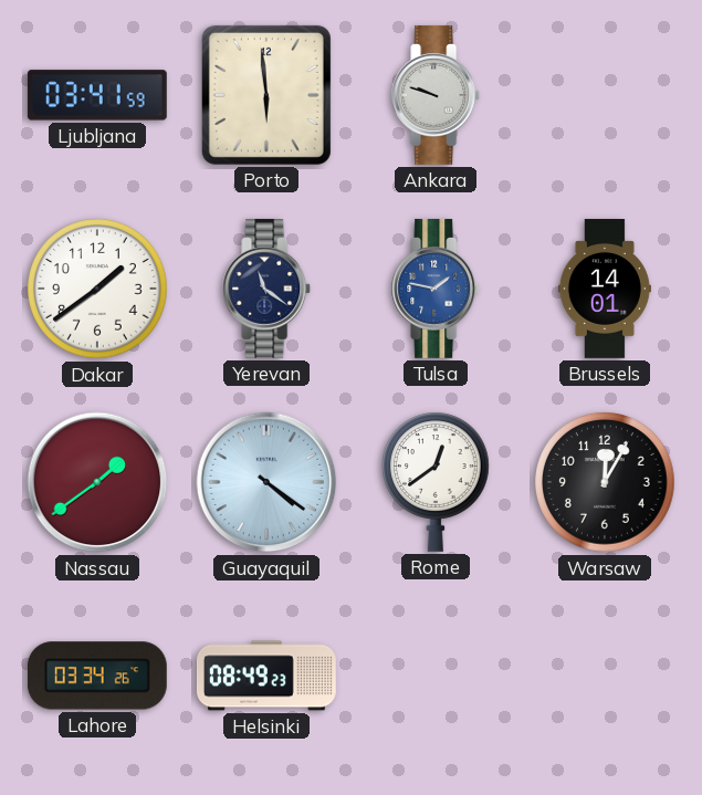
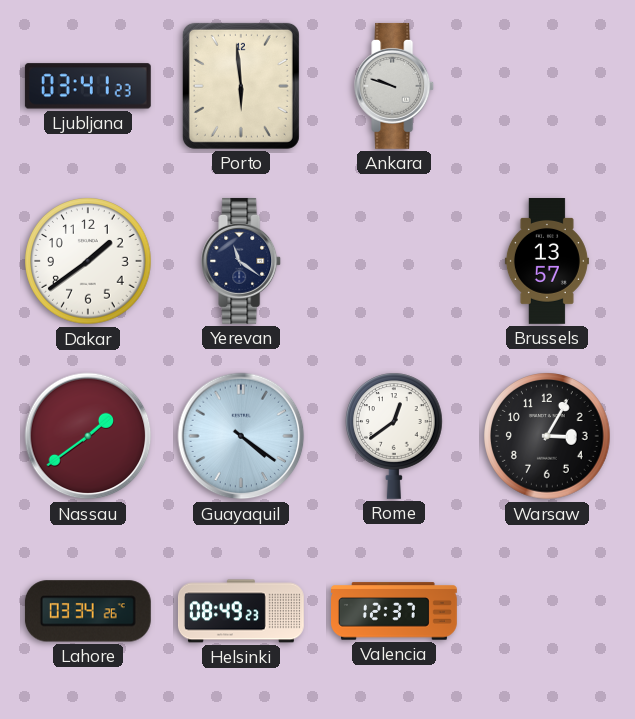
Ljubljana: 03:41:59 -> 03:41:23 (88, 86)
Tulsa: 1:47 -> none (437, 289)
Brussels: 14:01 -> 13:57 (547, 262)
Warsaw: 12:05 -> 3:05 (547, 436)
Valencia: none -> 12:37 (395, 611)
